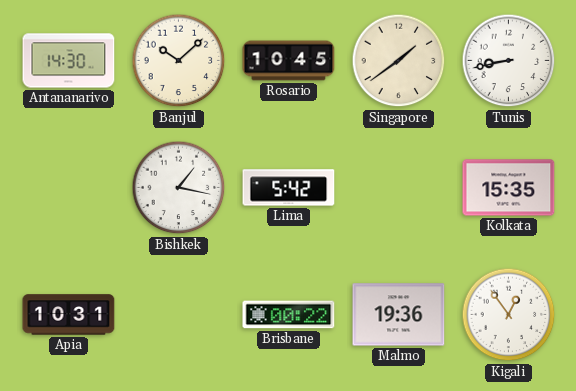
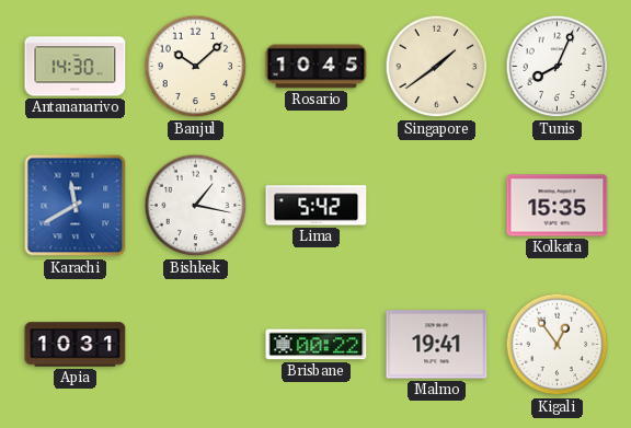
Tunis: 8:43 -> 8:04 (558, 67)
Karachi: none -> 11:40 (76, 206)
Malmo: 19:36 -> 19:41 (437, 345)
